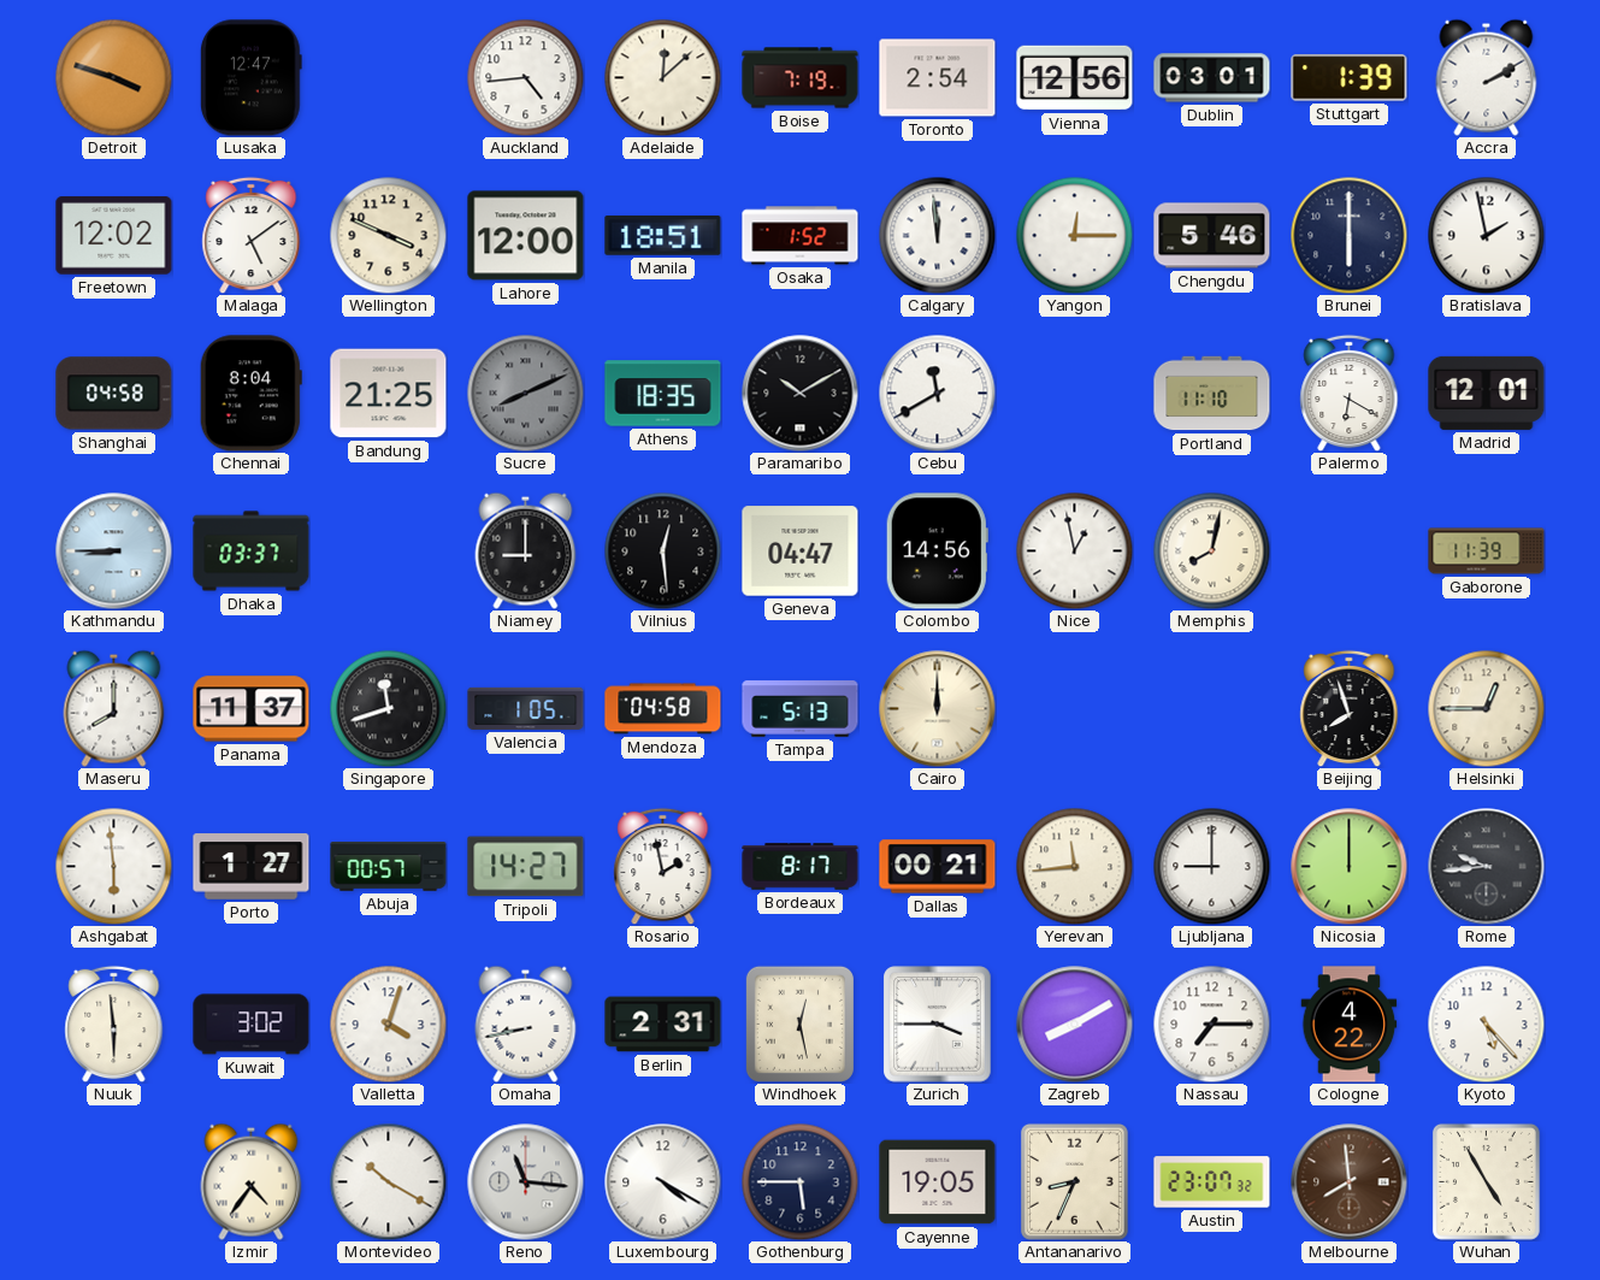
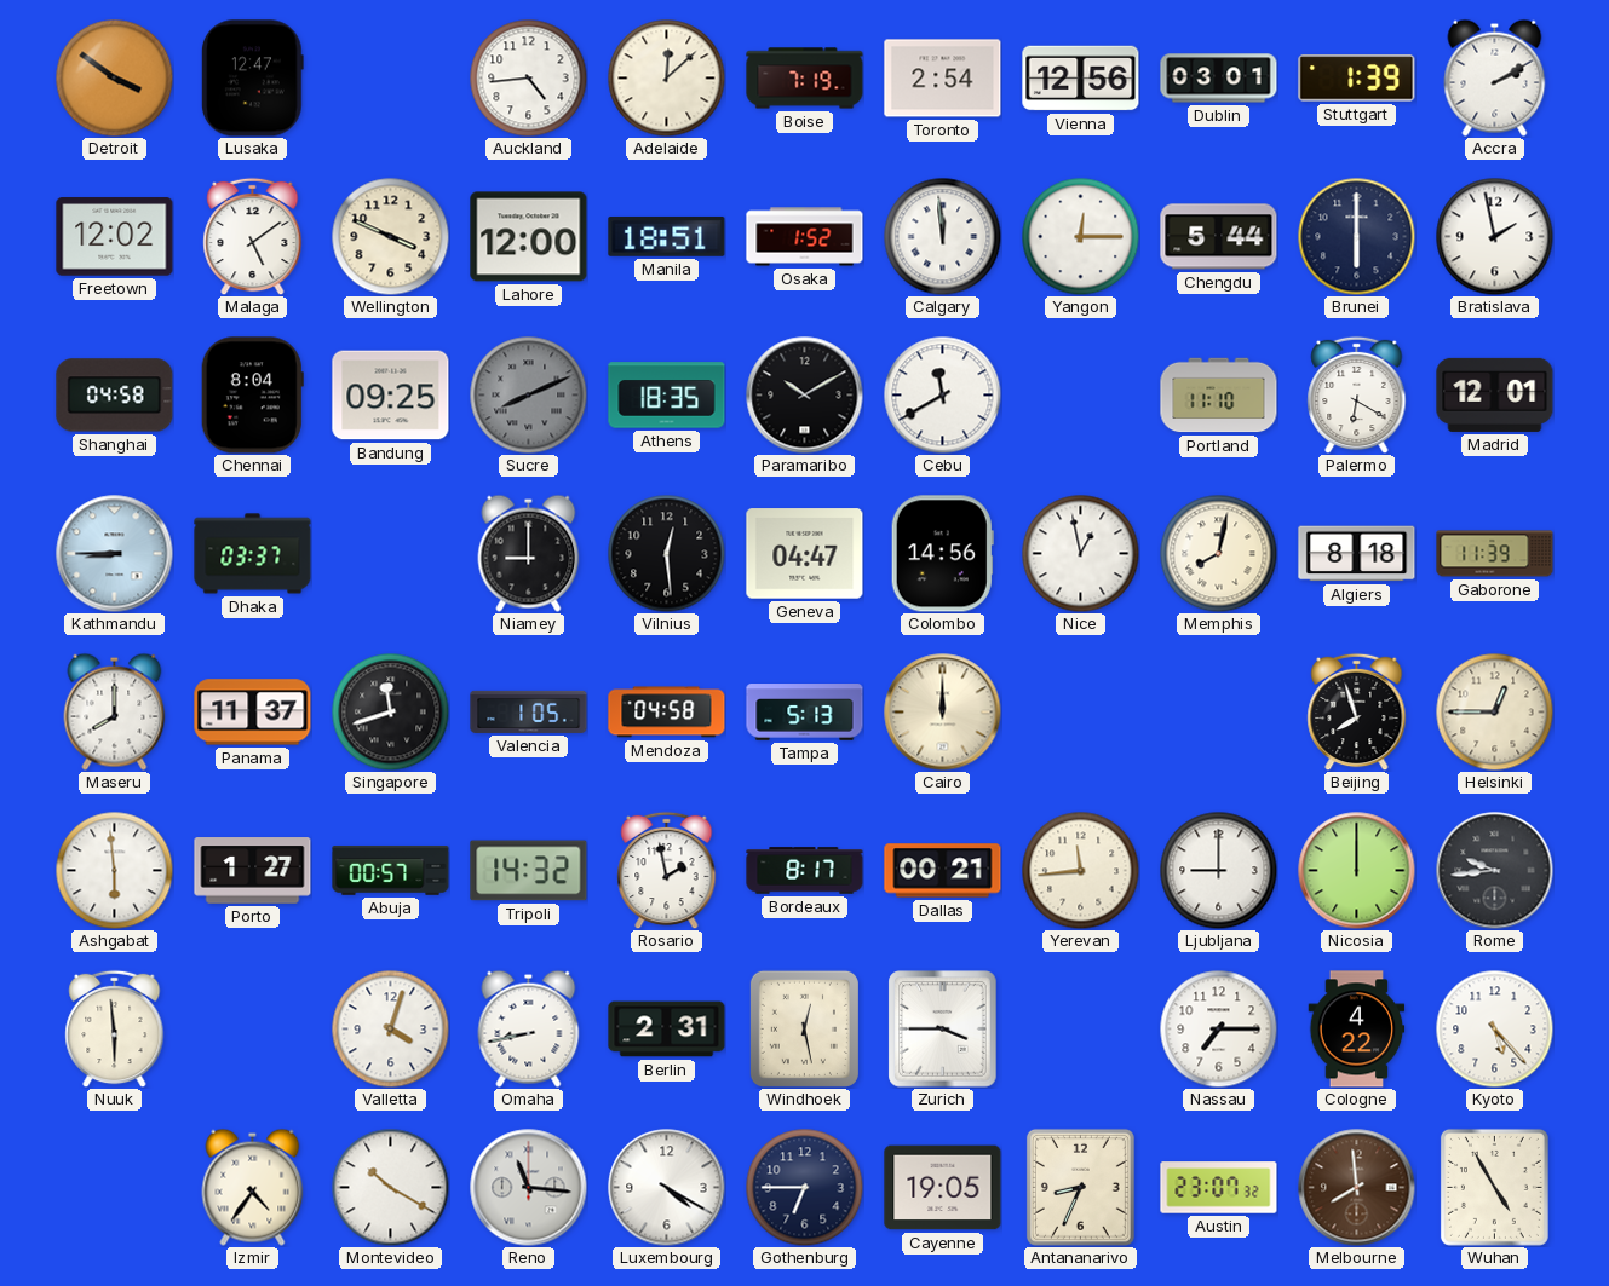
Detroit: 3:48 -> 3:51 (114, 77)
Chengdu: 5:46 -> 5:44 (1219, 237)
Bandung: 21:25 -> 09:25 (391, 396)
Algiers: none -> 8:18 (1357, 554)
Tripoli: 14:27 -> 14:32 (529, 871)
Kuwait: 3:02 -> none (252, 1025)
Zagreb: 8:10 -> none (1075, 1025)
Gothenburg: 5:45 -> 6:45 (804, 1187)
